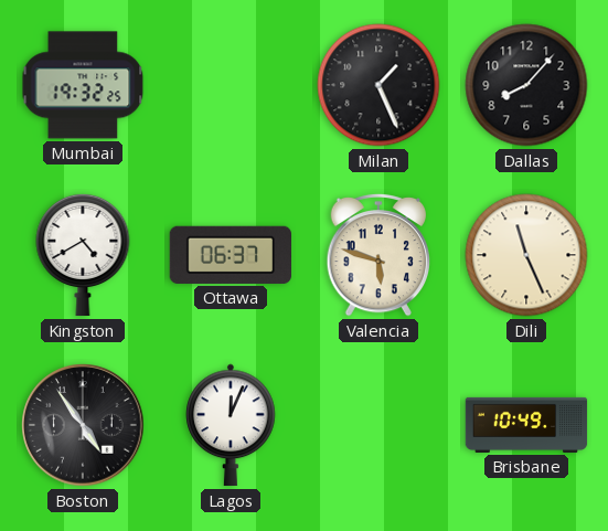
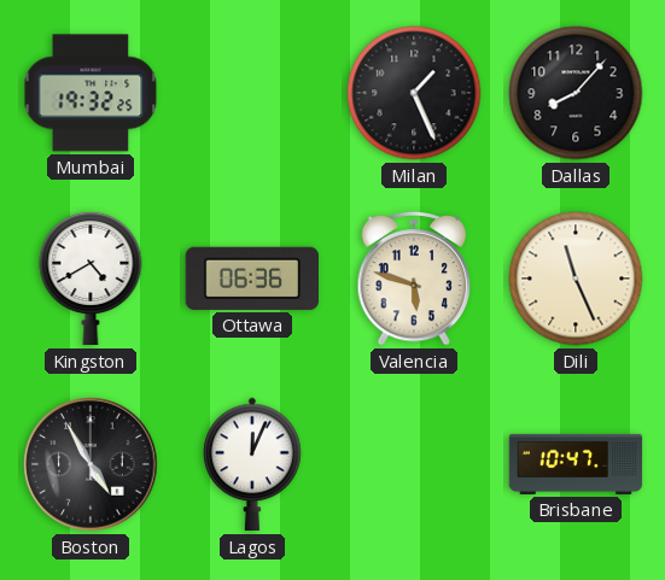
Ottawa: 06:37 -> 06:36 (251, 279)
Boston: 4:54 -> 4:55 (91, 464)
Brisbane: 10:49 -> 10:47 (576, 464)
